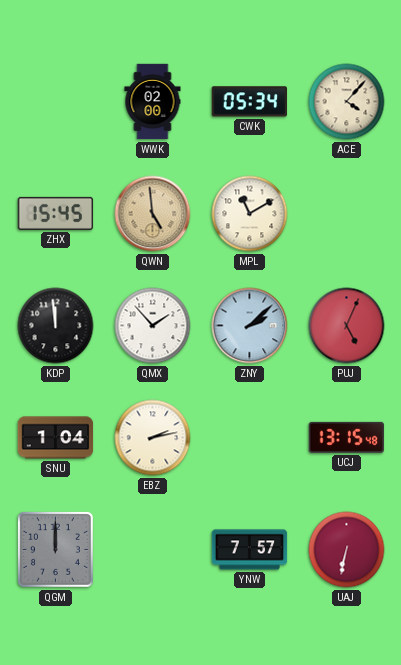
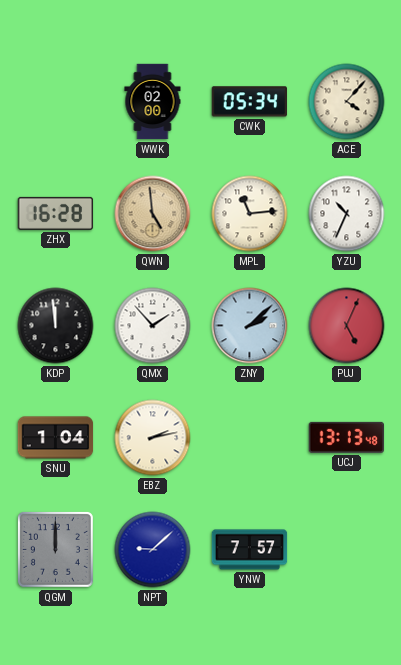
ZHX: 15:45 -> 16:28 (56, 213)
MPL: 11:10 -> 11:14 (250, 214)
YZU: none -> 10:34 (347, 214)
UCJ: 13:15 -> 13:13 (346, 437)
NPT: none -> 9:08 (153, 550)
UAJ: 6:32 -> none (347, 550)
